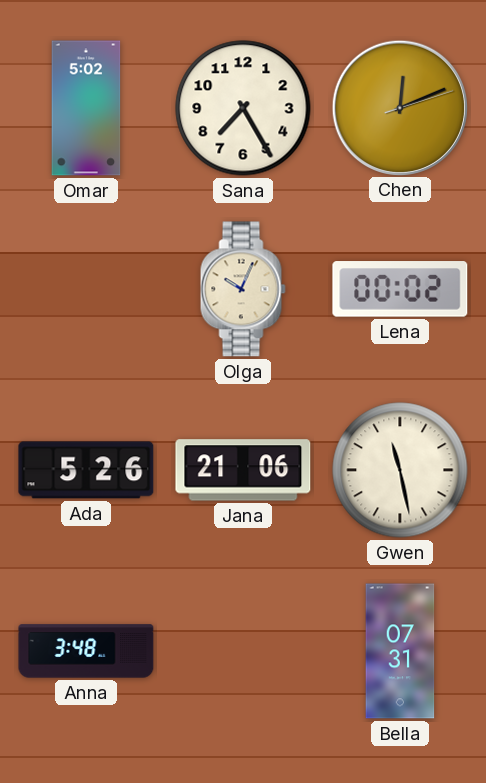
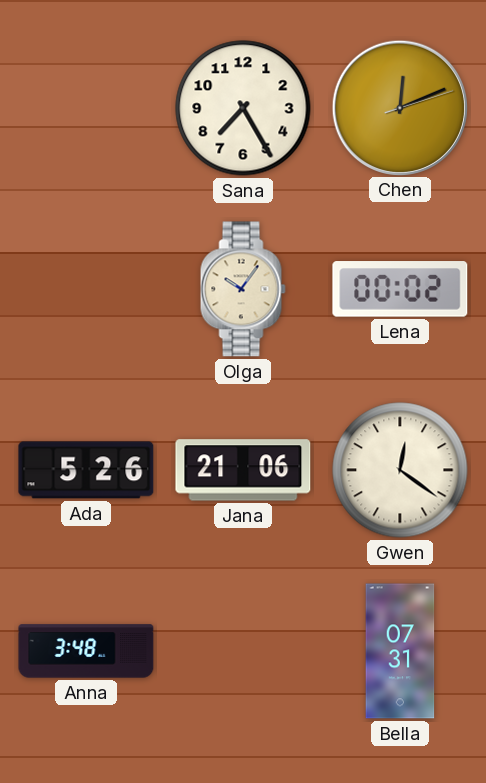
Omar: 5:02 -> none (86, 108)
Olga: 10:04 -> 10:06 (243, 289)
Gwen: 11:28 -> 12:21 (400, 470)
